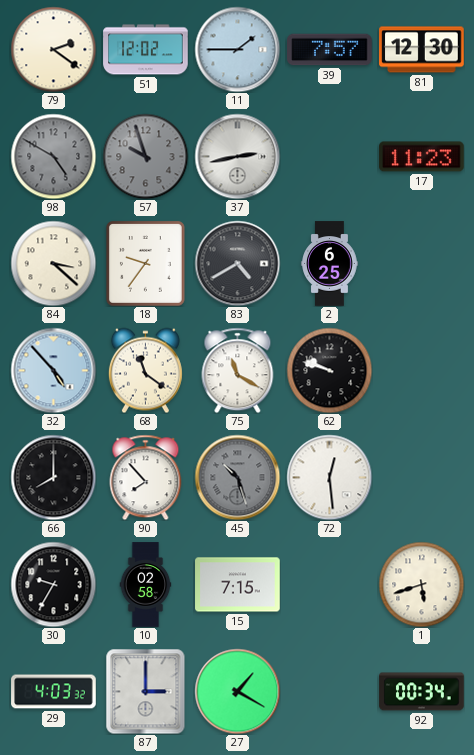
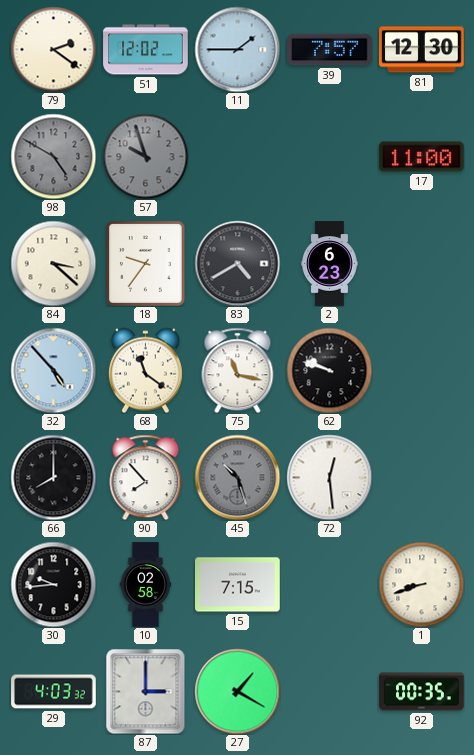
37: 2:43 -> none (237, 156)
17: 11:23 -> 11:00 (422, 157)
2: 6:25 -> 6:23 (330, 264)
75: 11:20 -> 11:17 (238, 370)
30: 9:35 -> 9:44 (53, 584)
1: 5:42 -> 8:42 (421, 584)
92: 00:34 -> 00:35 (422, 692)
